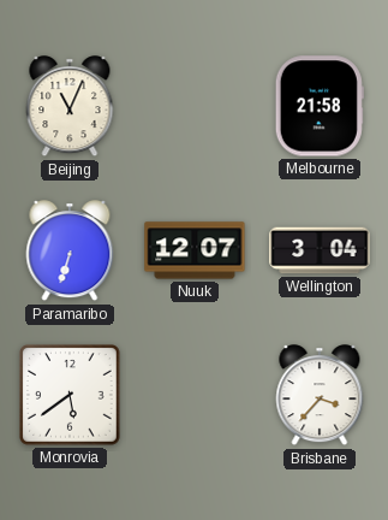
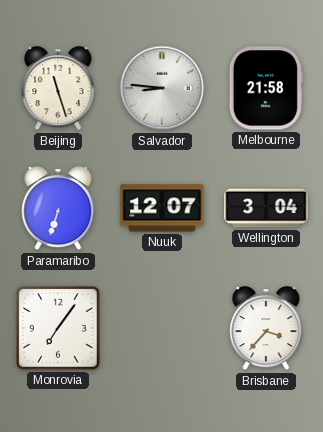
Beijing: 11:04 -> 11:27 (58, 89)
Salvador: none -> 8:46 (162, 88)
Monrovia: 5:39 -> 7:06 (59, 329)
